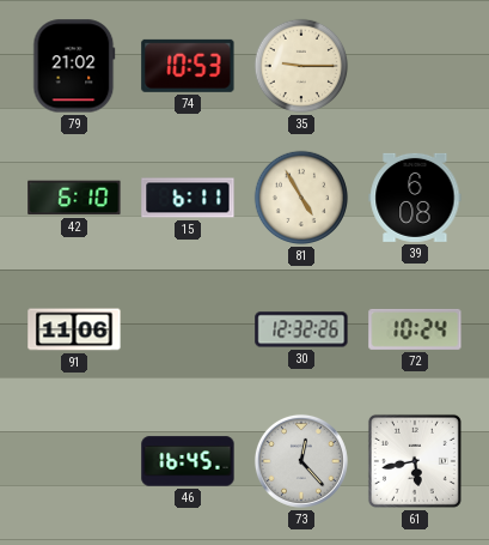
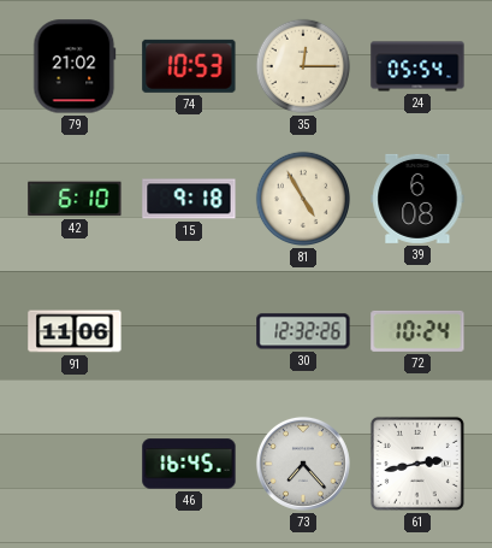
35: 9:15 -> 12:15 (303, 66)
24: none -> 05:54 (417, 66)
15: 6:11 -> 9:18 (189, 199)
73: 12:23 -> 7:23 (303, 464)
61: 5:43 -> 2:43 (417, 464)
